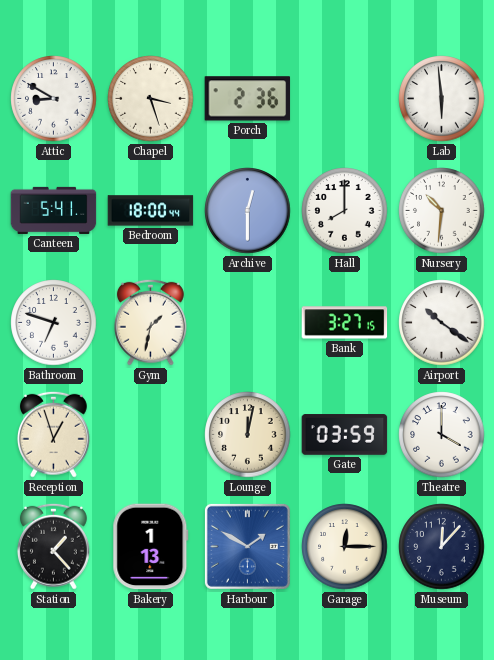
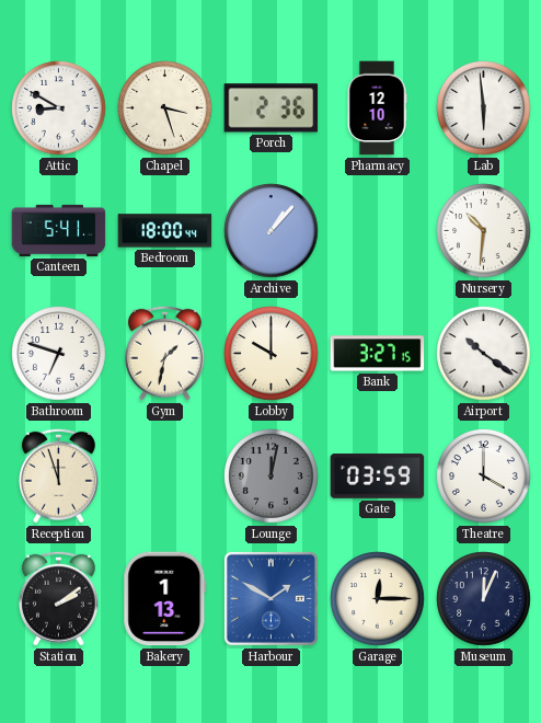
Pharmacy: none -> 12:10 (377, 108)
Archive: 12:30 -> 1:07 (272, 231)
Hall: 8:00 -> none (345, 211)
Lobby: none -> 10:00 (272, 354)
Reception: 12:57 -> 11:57 (58, 475)
Lounge dial: cream -> grey (272, 477)
Station: 1:23 -> 2:09 (58, 598)
Museum: 12:07 -> 12:04 (484, 599)
